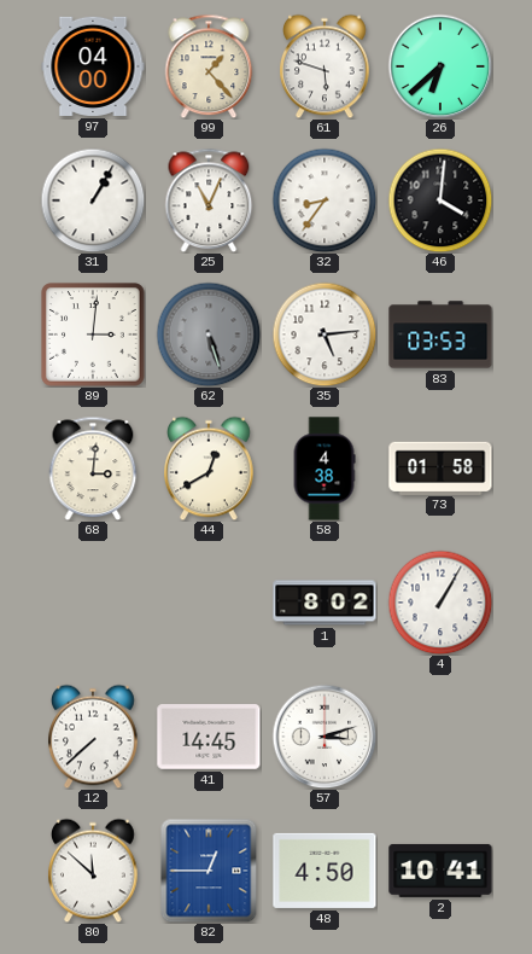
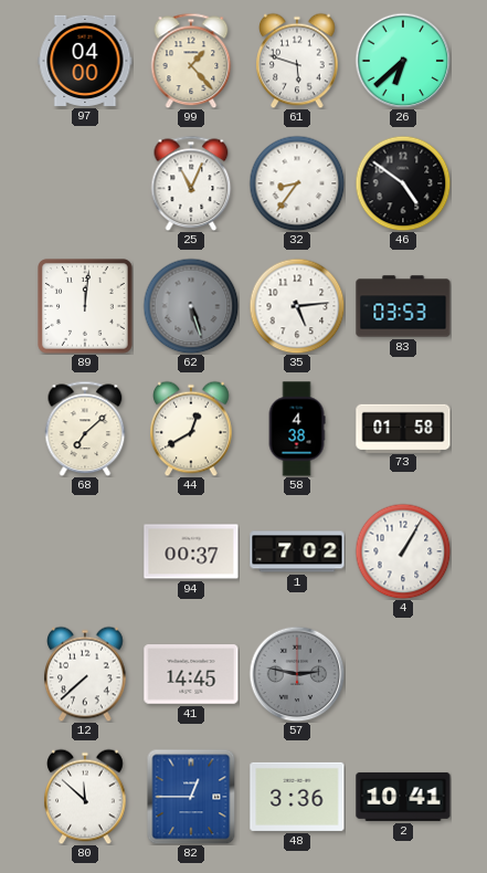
31: 1:05 -> none (93, 200)
46: 4:01 -> 4:51 (403, 183)
89: 3:01 -> 12:01 (85, 306)
68: 3:01 -> 7:08 (85, 429)
94: none -> 00:37 (191, 551)
1: 8:02 -> 7:02 (297, 551)
57: 3:12 -> 2:47 (297, 674)
57 dial: white -> grey (297, 674)
48: 4:50 -> 3:36 (297, 797)
